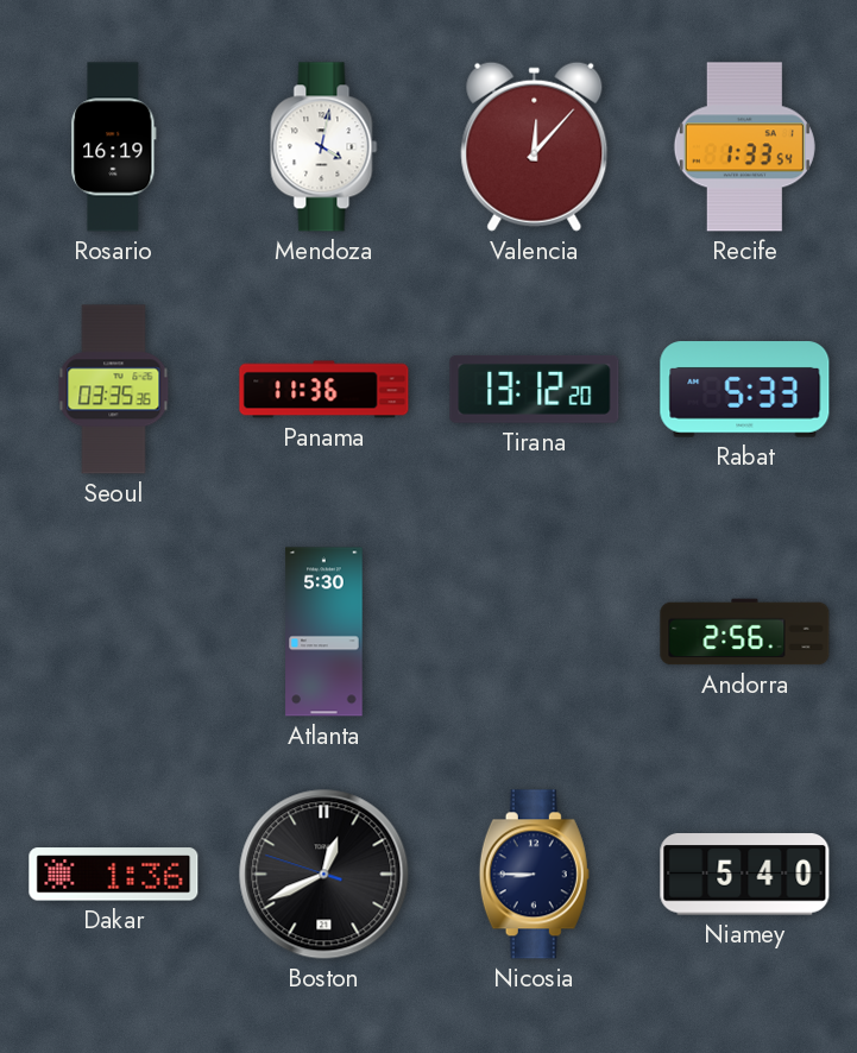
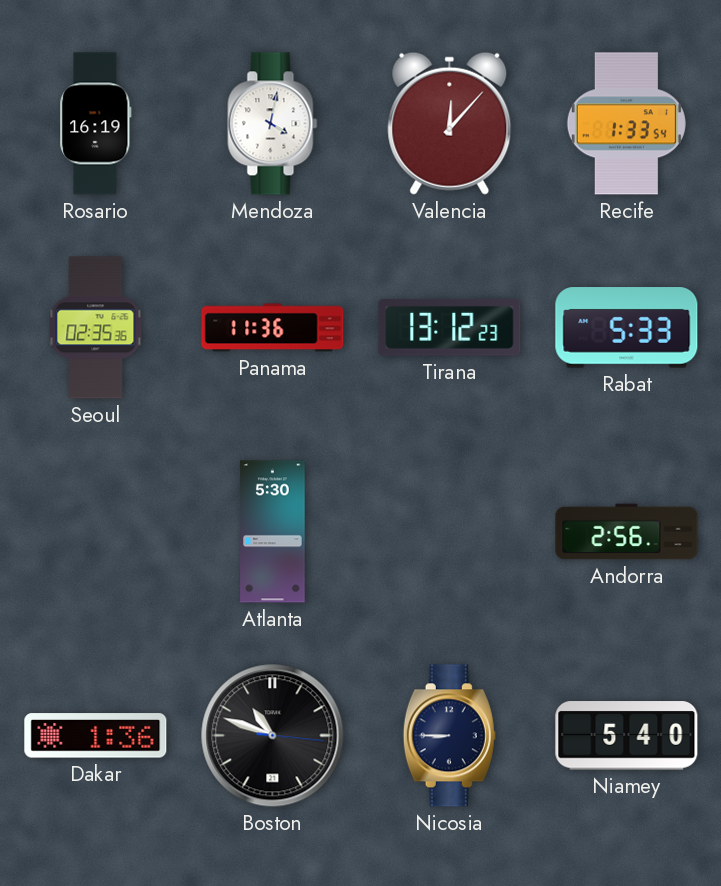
Seoul: 03:35 -> 02:35 (96, 328)
Tirana: 13:12:20 -> 13:12:23 (450, 327)
Boston: 12:40 -> 10:48 (273, 736)
